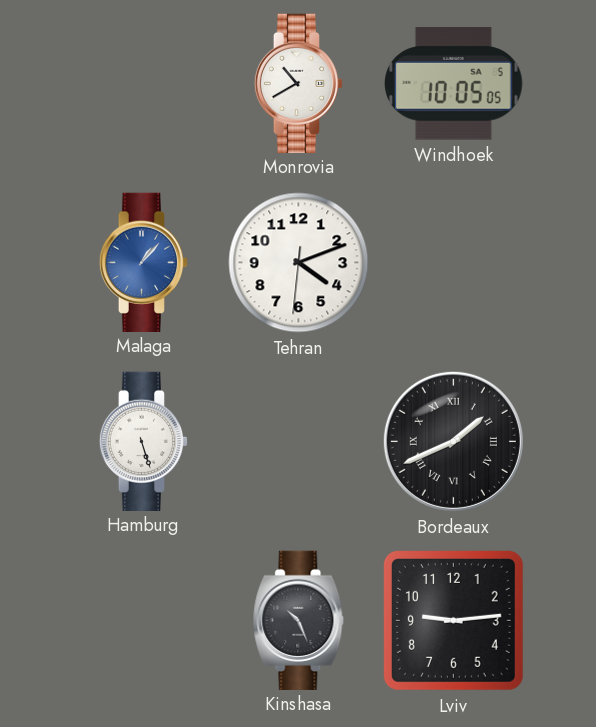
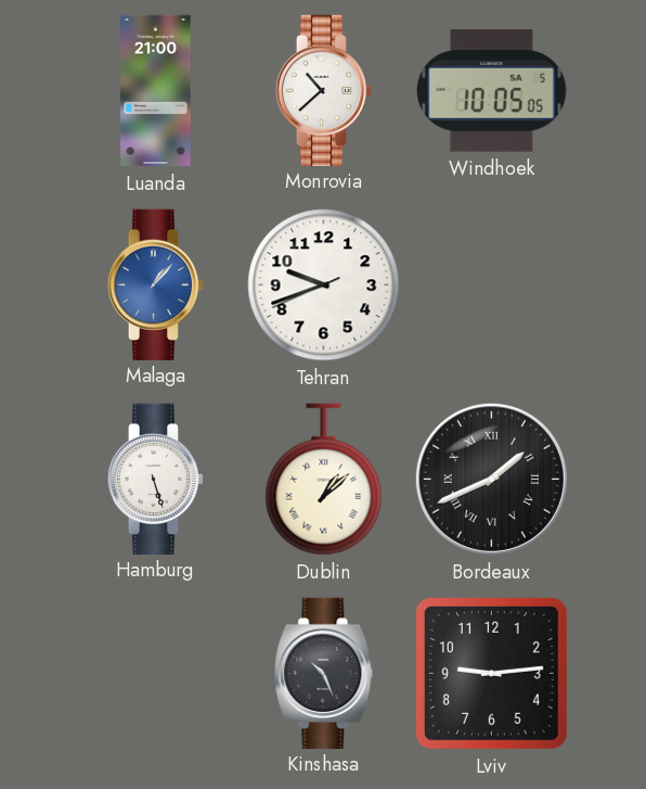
Luanda: none -> 21:00 (156, 91)
Monrovia: 10:40 -> 10:38 (324, 90)
Tehran: 4:11 -> 9:41 (324, 285)
Dublin: none -> 1:08 (324, 480)
